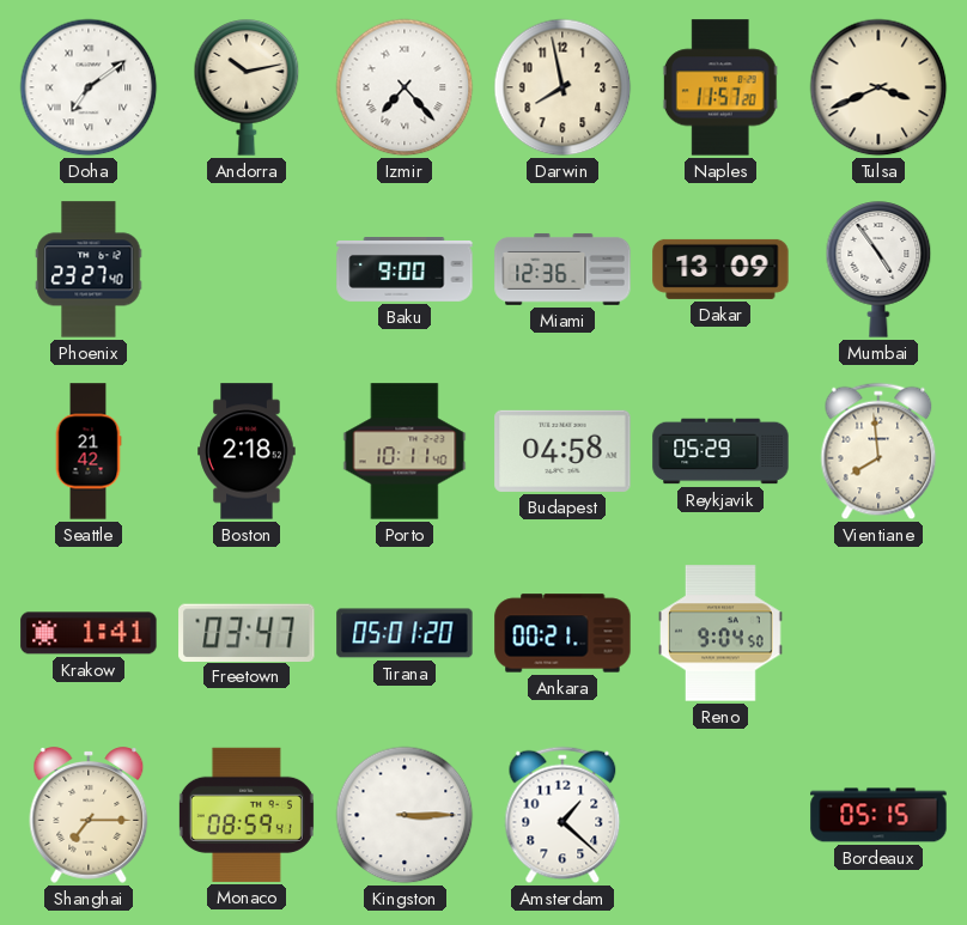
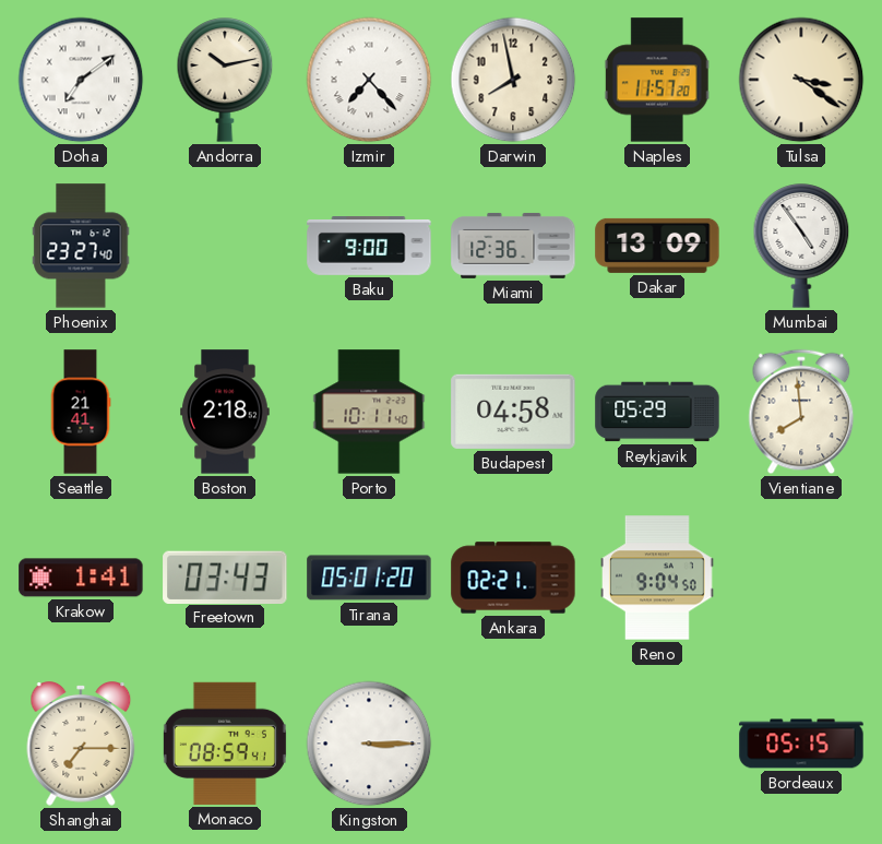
Tulsa: 3:41 -> 3:21 (801, 80)
Seattle: 21:42 -> 21:41 (81, 412)
Freetown: 03:47 -> 03:43 (225, 576)
Ankara: 00:21 -> 02:21 (513, 578)
Amsterdam: 1:22 -> none (562, 815)
